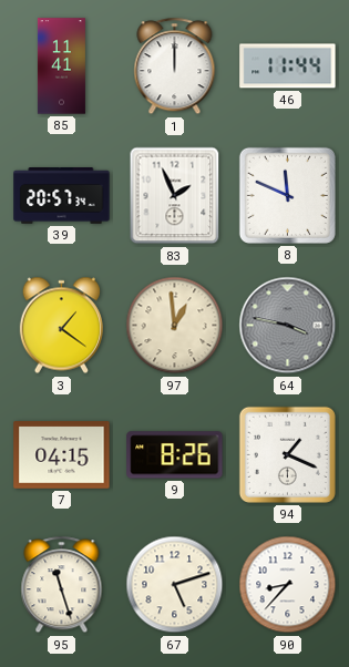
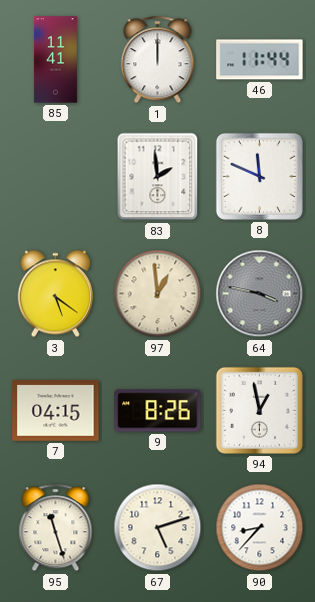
39: 20:57 -> none (62, 196)
83: 1:56 -> 1:59 (158, 177)
3: 1:21 -> 5:21 (55, 294)
94: 1:19 -> 12:58 (259, 410)
